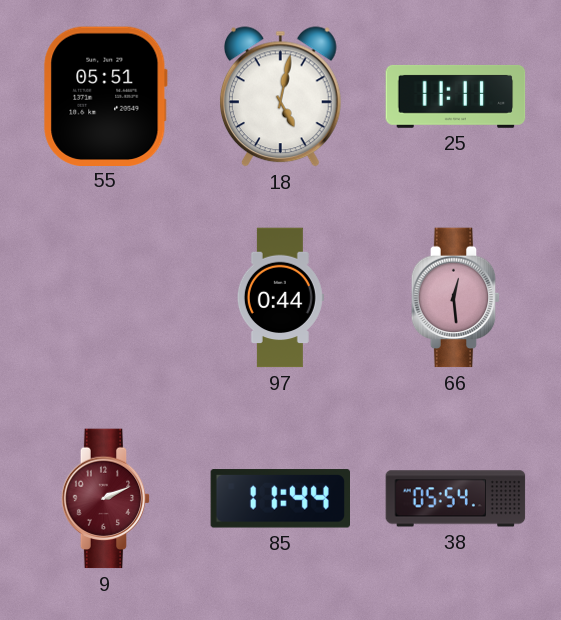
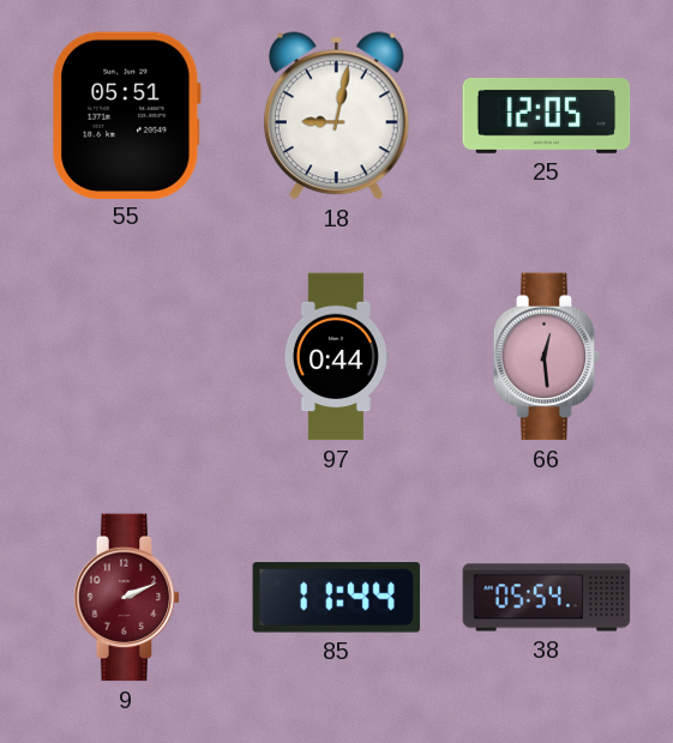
18: 5:02 -> 9:02 (336, 116)
25: 11:11 -> 12:05 (547, 115)
